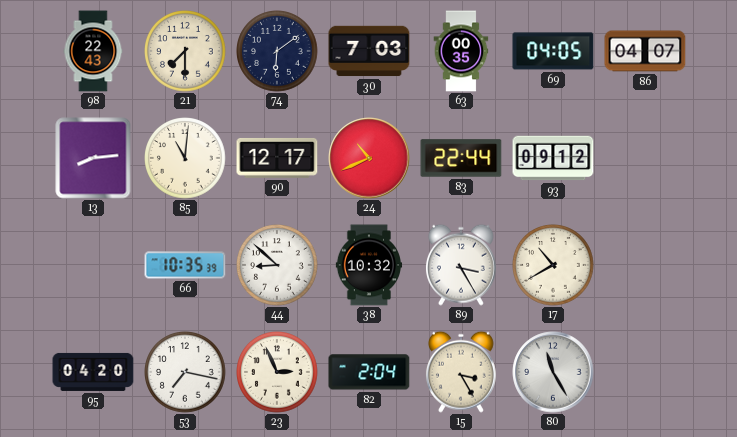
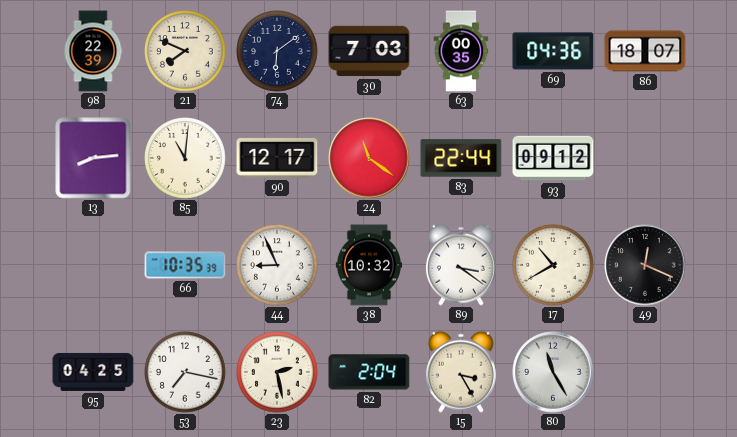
98: 22:43 -> 22:39 (93, 51)
21: 7:30 -> 7:49 (186, 52)
69: 04:05 -> 04:36 (553, 51)
86: 04:07 -> 18:07 (645, 51)
24: 10:41 -> 11:21 (369, 158)
44: 8:52 -> 8:56 (278, 266)
89: 3:25 -> 3:21 (461, 265)
49: none -> 12:19 (645, 265)
95: 04:20 -> 04:25 (93, 372)
23: 2:56 -> 2:28 (278, 373)
